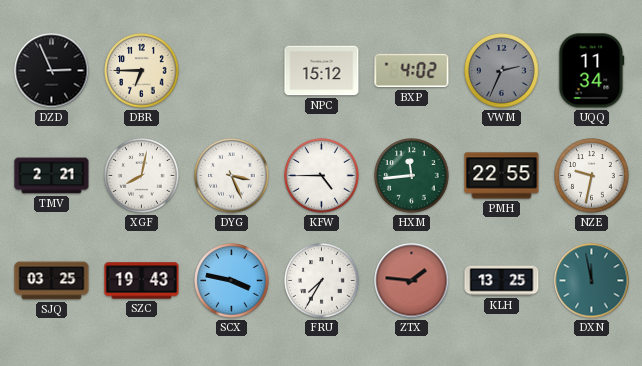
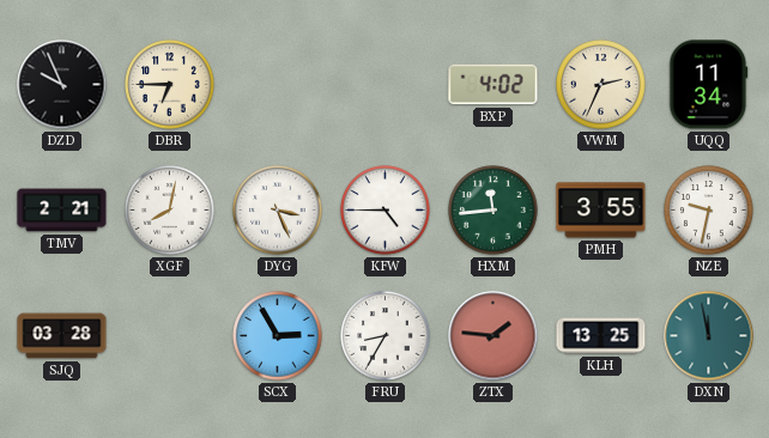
DZD: 2:56 -> 9:56 (62, 85)
NPC: 15:12 -> none (322, 71)
VWM dial: grey -> cream (601, 85)
PMH: 22:55 -> 3:55 (601, 211)
SJQ: 03:25 -> 03:28 (62, 336)
SZC: 19:43 -> none (142, 281)
SCX: 3:47 -> 2:55 (278, 336)
FRU: 7:35 -> 8:35 (386, 336)
